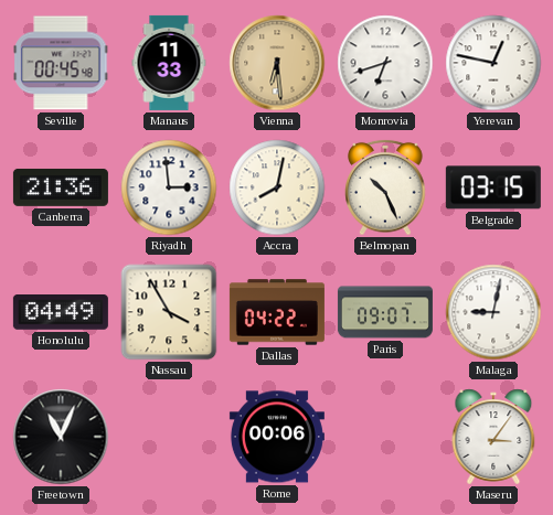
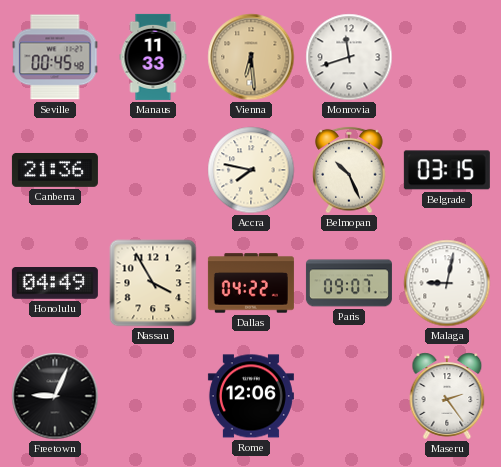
Monrovia: 6:42 -> 11:42 (349, 57)
Yerevan: 12:47 -> none (493, 63)
Riyadh: 2:59 -> none (169, 187)
Accra: 8:02 -> 7:47 (251, 170)
Freetown: 11:04 -> 9:04 (55, 396)
Rome: 00:06 -> 12:06 (251, 396)
Maseru: 3:06 -> 2:24 (447, 396)
